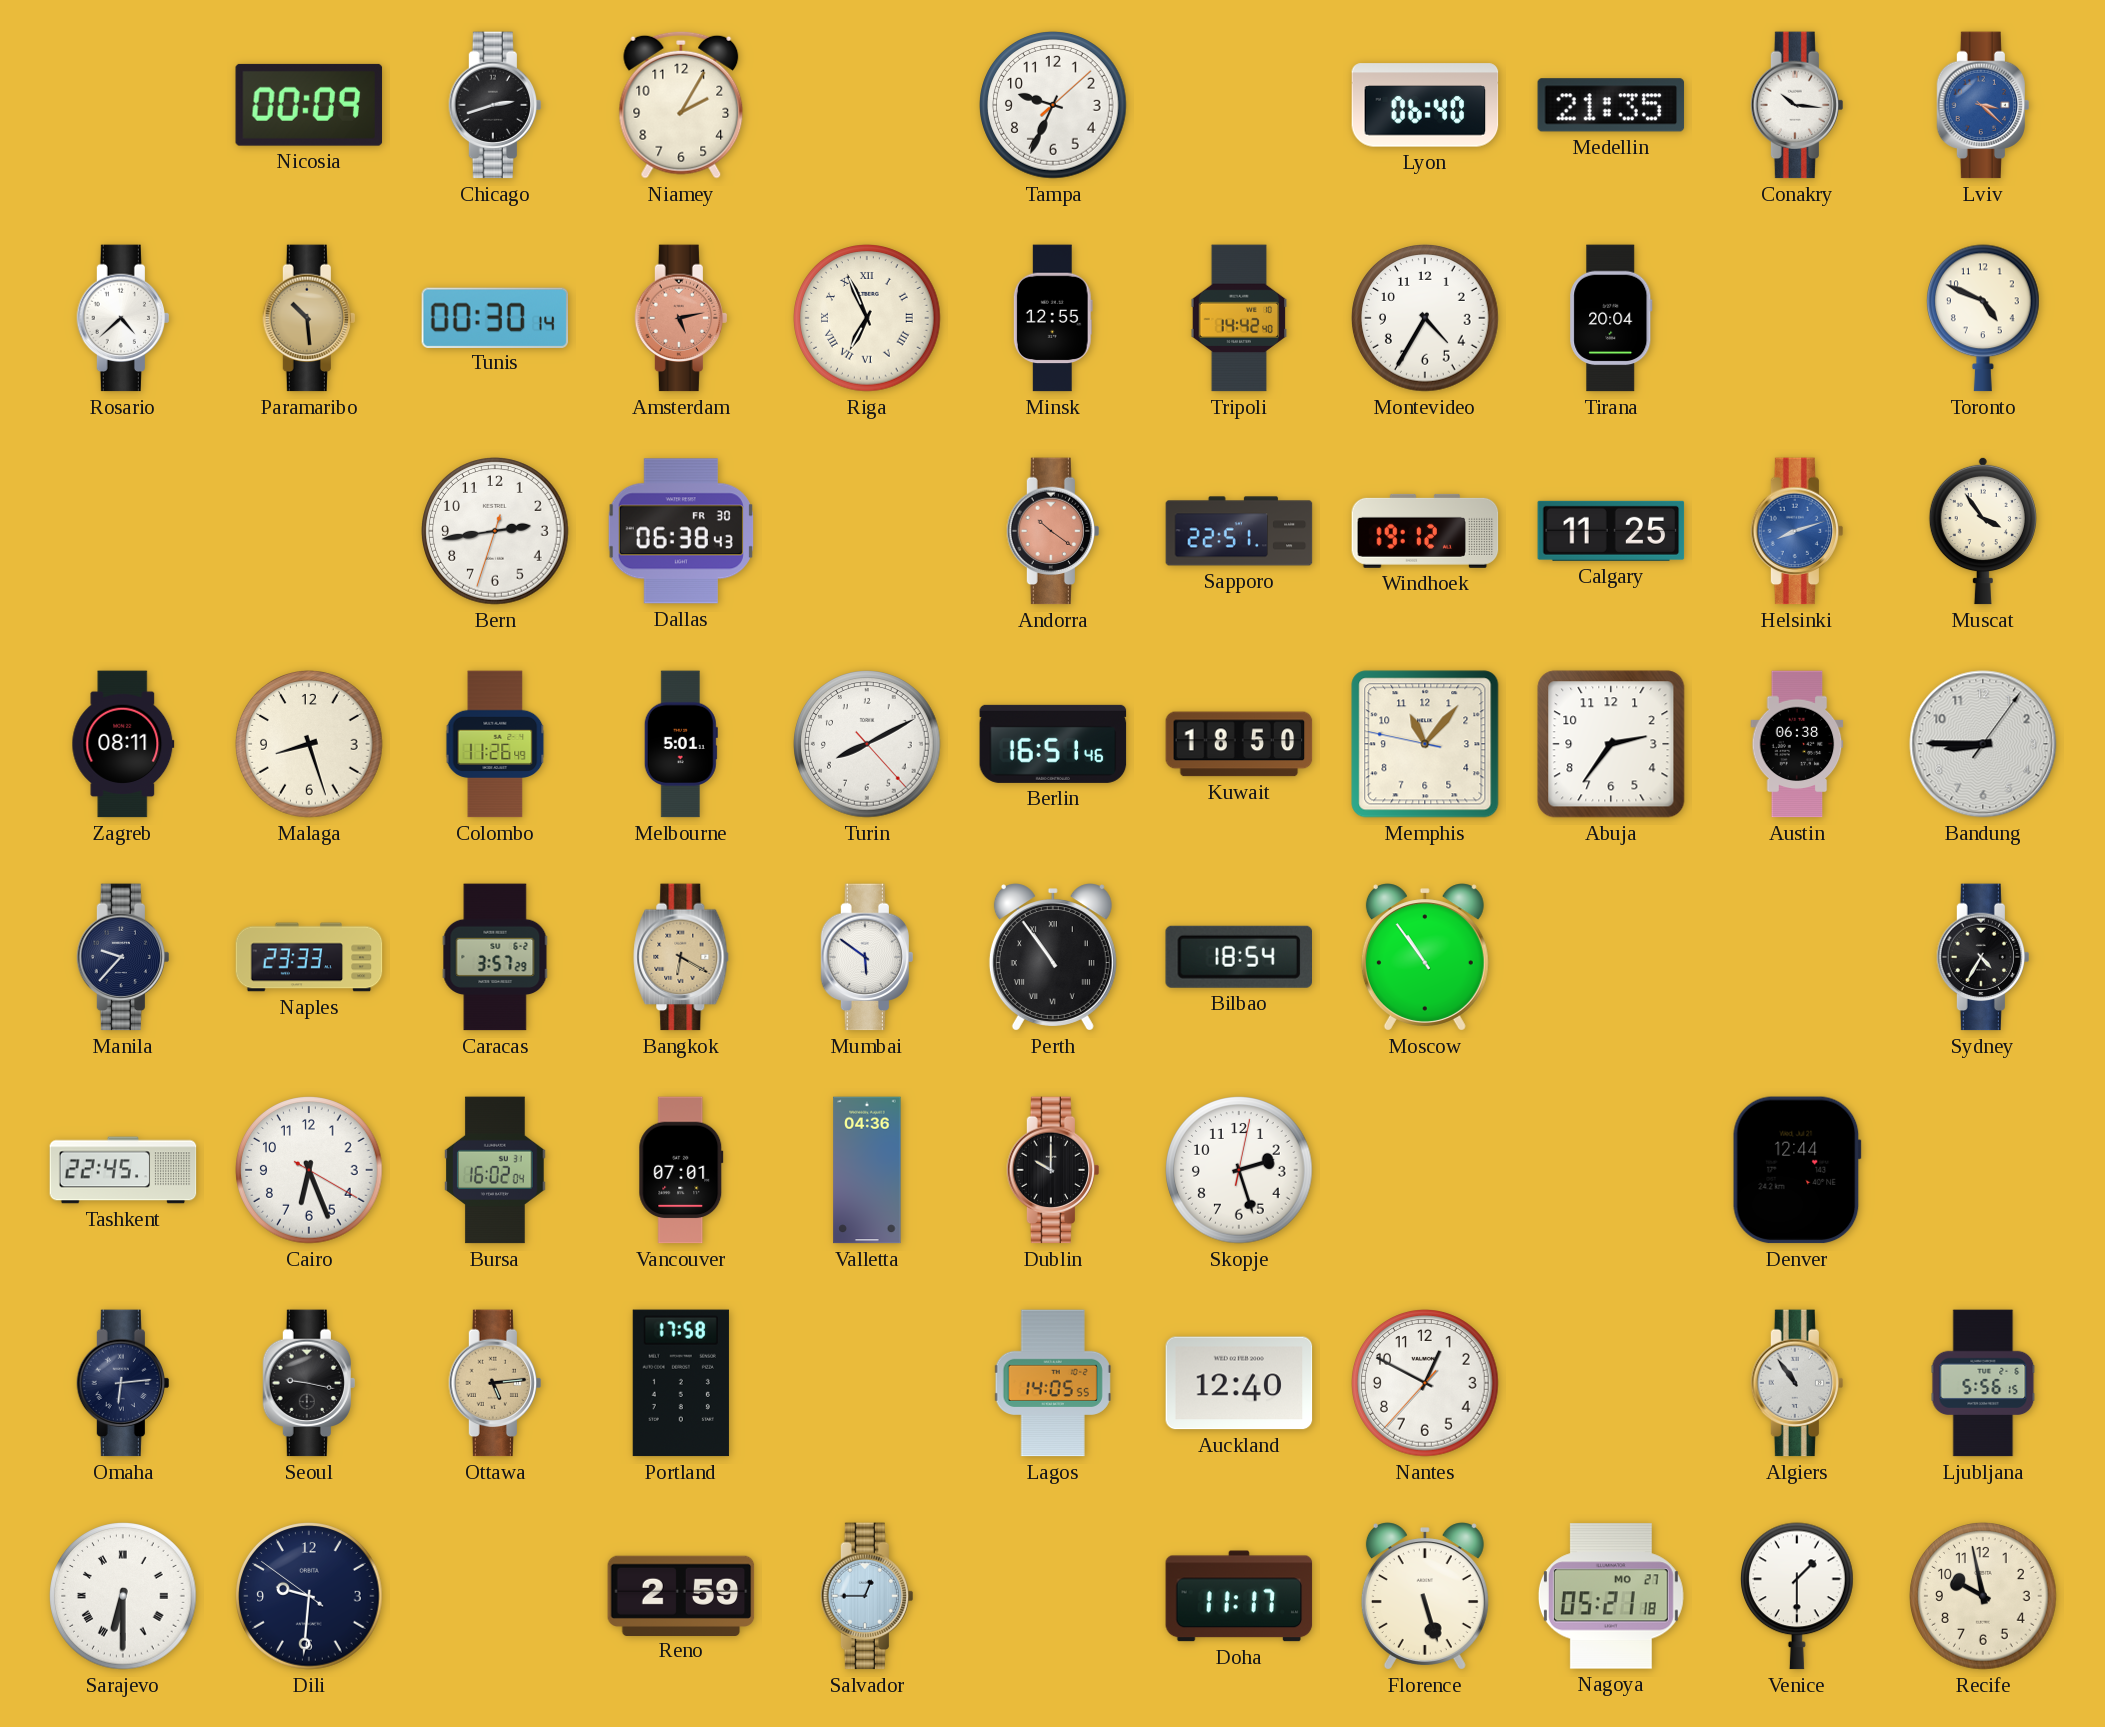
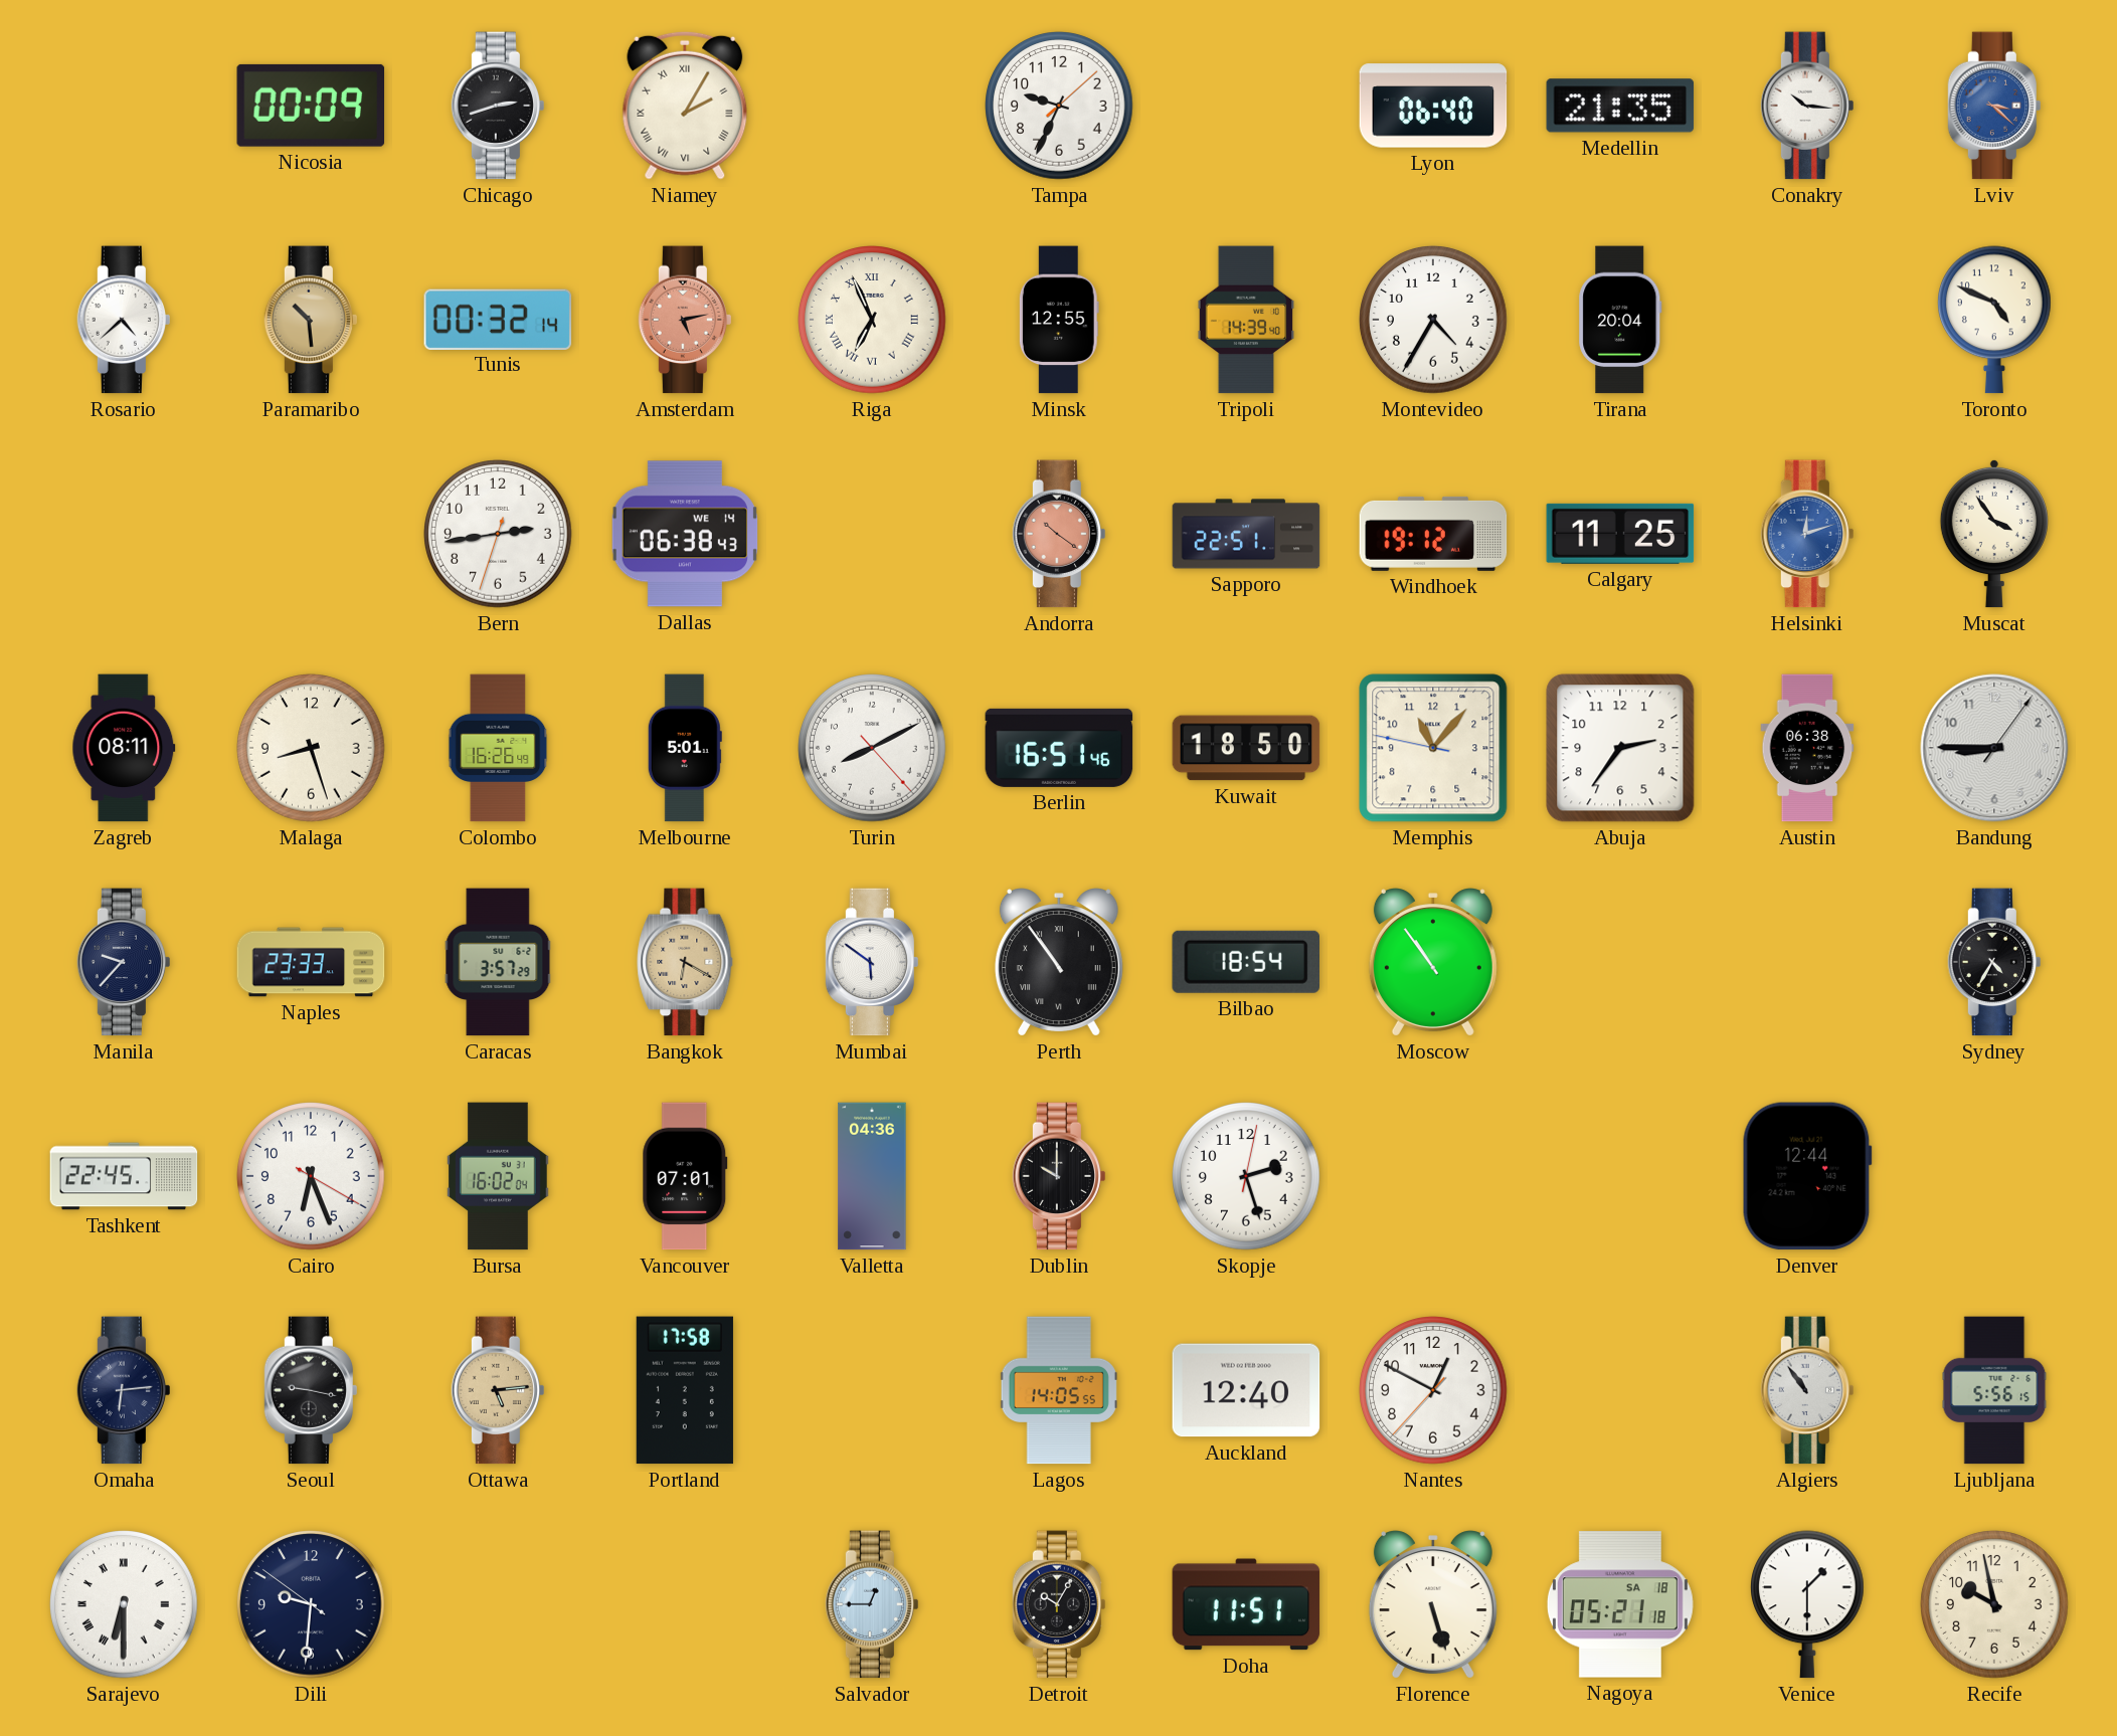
Niamey numerals: Arabic -> Roman (685, 106)
Tunis: 00:30 -> 00:32 (498, 319)
Tripoli: 14:42 -> 14:39 (1246, 320)
Dallas date: FR 30 -> WE 14 (685, 534)
Helsinki: 8:12 -> 12:12 (1807, 534)
Colombo: 11:26 -> 16:26 (498, 748)
Reno: 2:59 -> none (681, 1595)
Detroit: none -> 10:05 (1059, 1604)
Doha: 11:17 -> 11:51 (1246, 1604)
Nagoya date: MO 27 -> SA 18 (1620, 1604)
